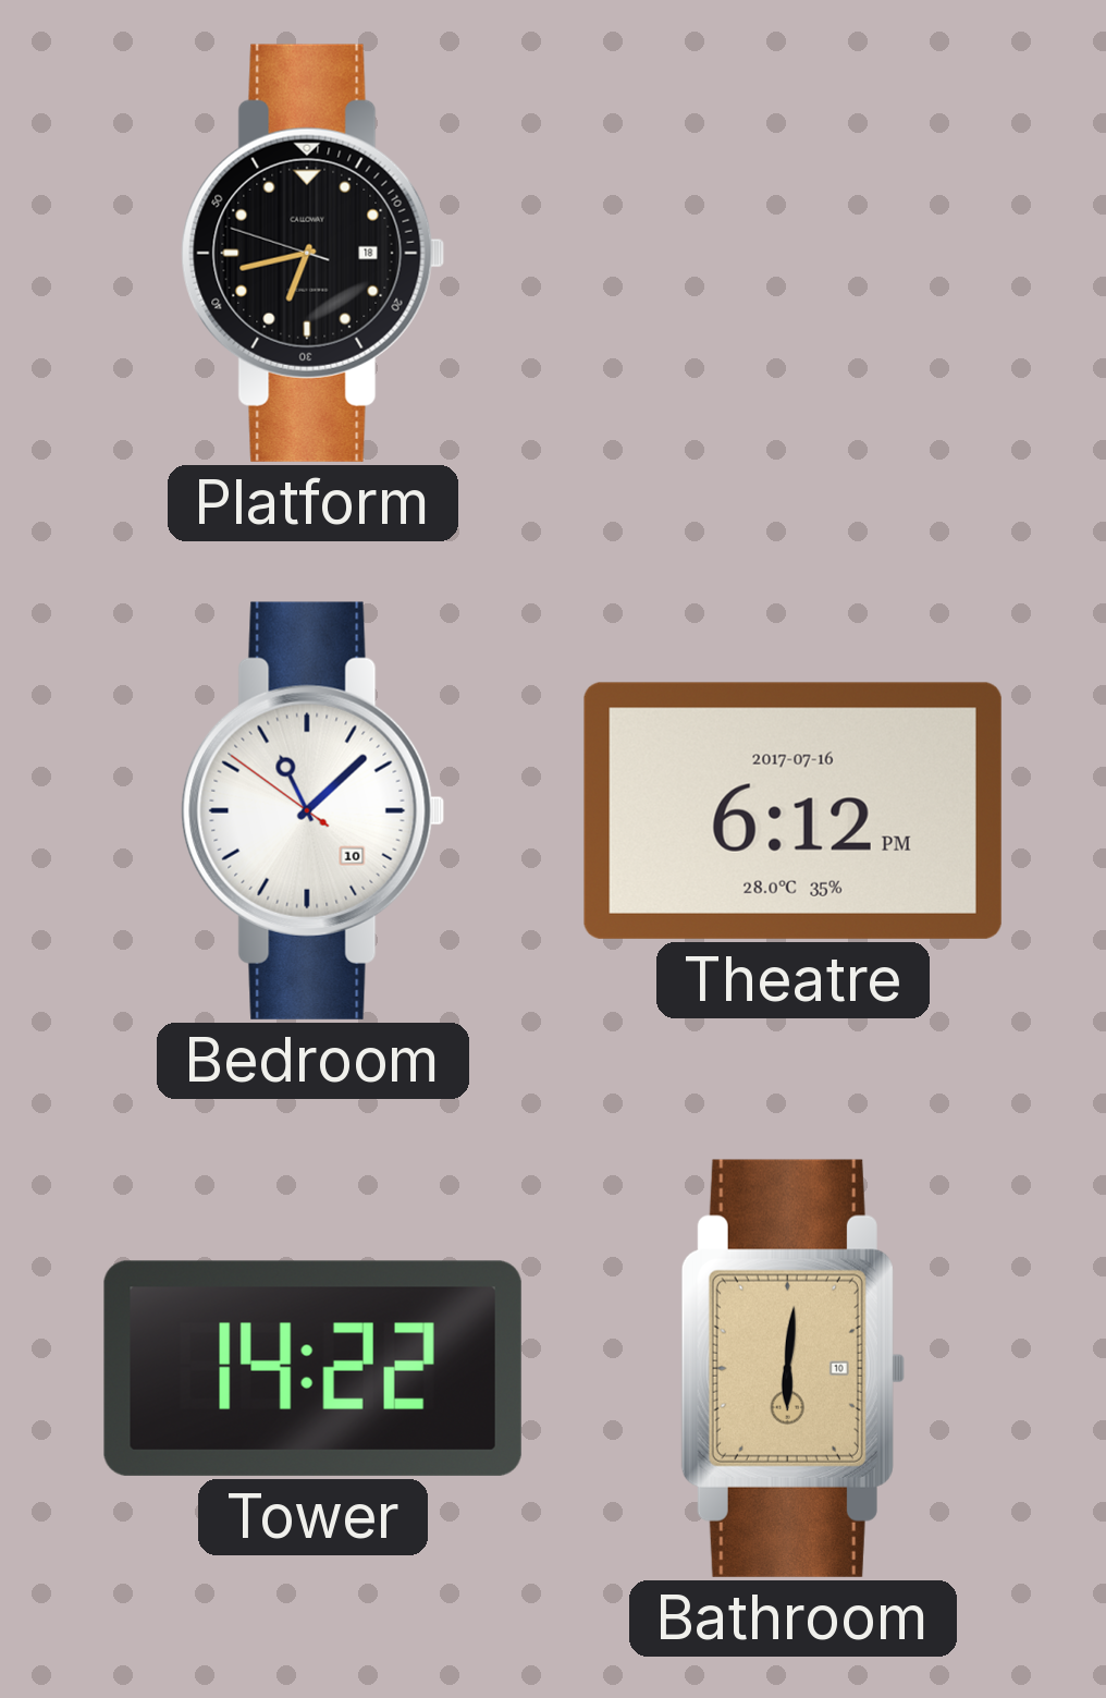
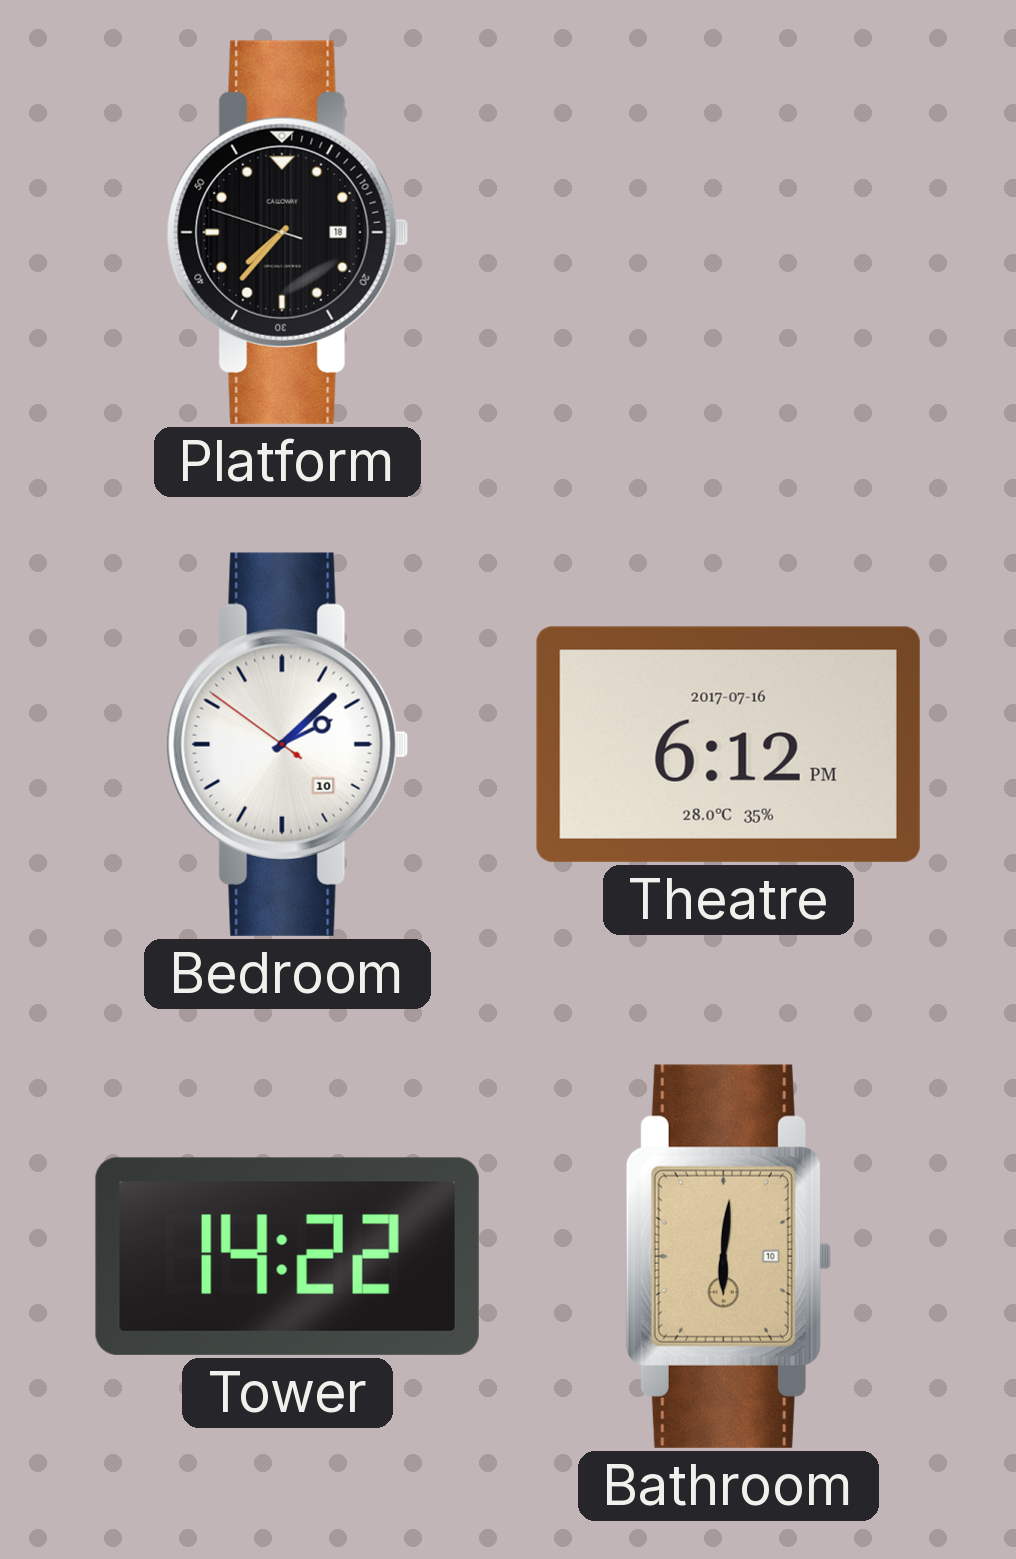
Platform: 6:42 -> 7:36 (288, 232)
Bedroom: 11:07 -> 2:07 (288, 744)
